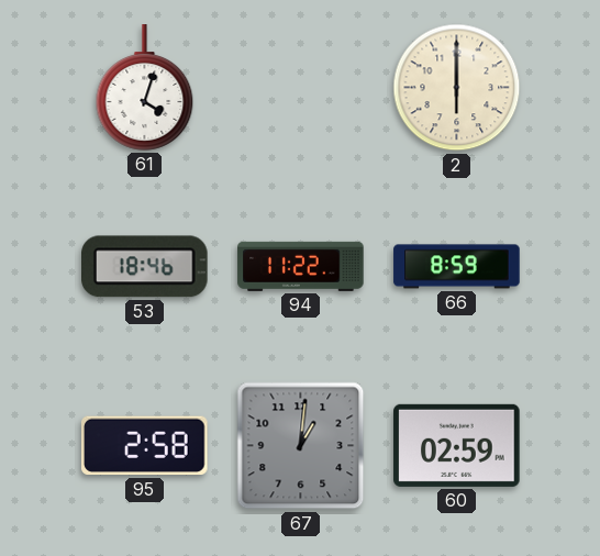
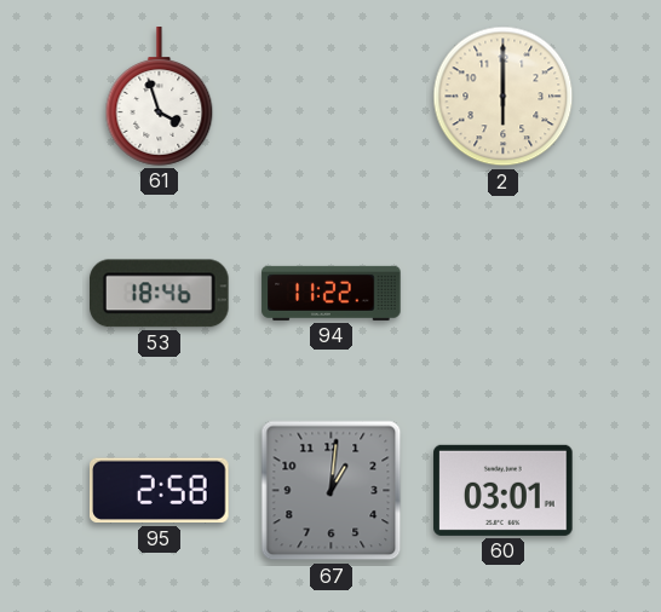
61: 4:03 -> 3:57 (160, 97)
66: 8:59 -> none (457, 267)
60: 02:59 -> 03:01 (504, 490)
